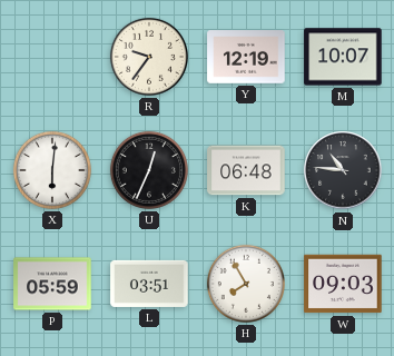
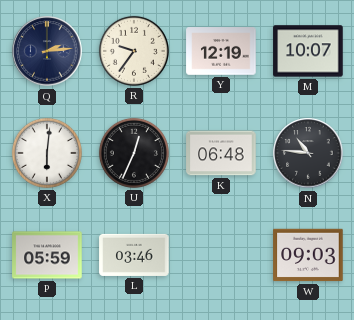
Q: none -> 2:14 (47, 51)
L: 03:51 -> 03:46 (134, 255)
H: 7:55 -> none (246, 284)
